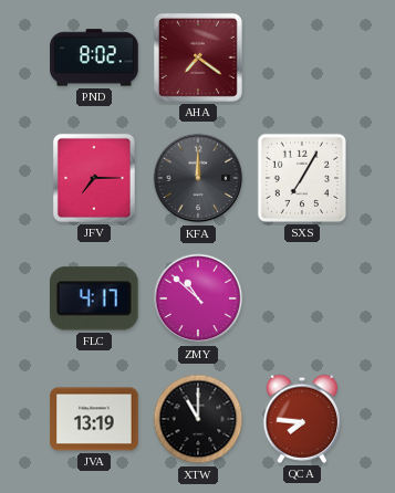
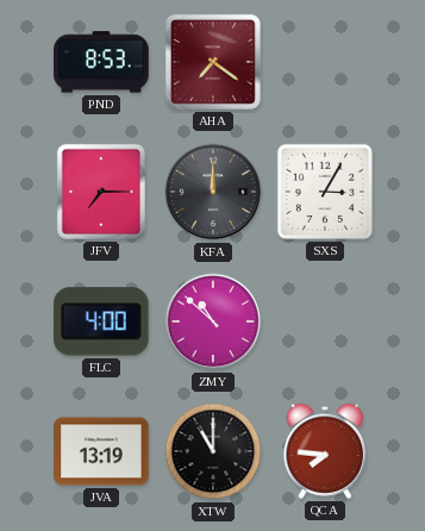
PND: 8:02 -> 8:53 (101, 62)
SXS: 7:05 -> 3:05 (325, 192)
FLC: 4:17 -> 4:00 (102, 321)
